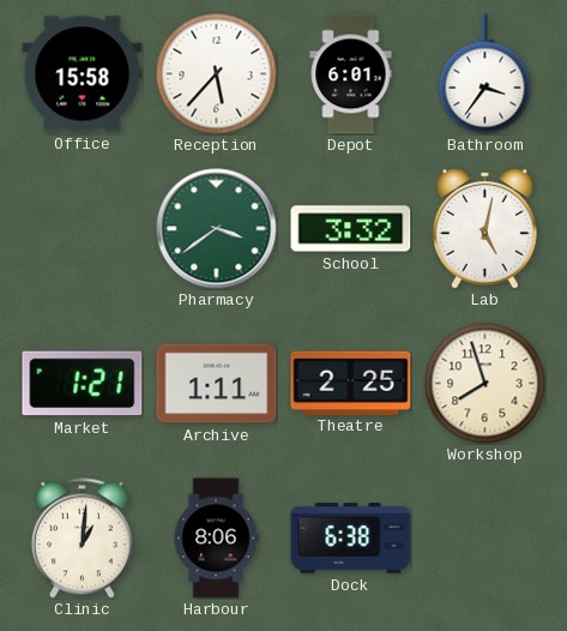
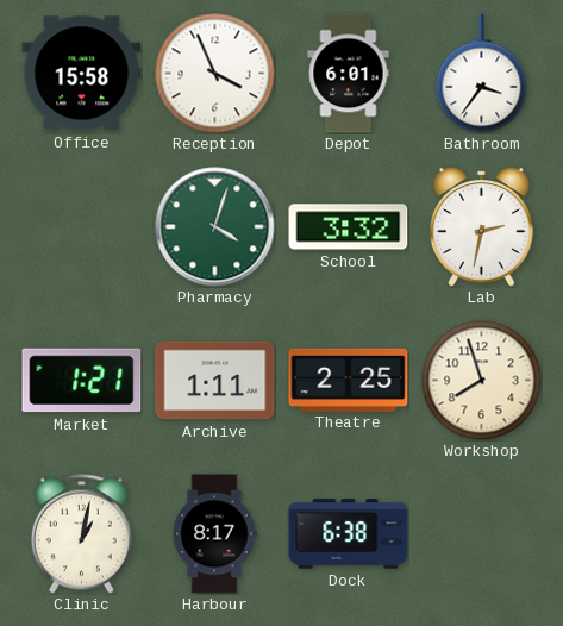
Reception: 5:37 -> 3:56 (215, 74)
Pharmacy: 3:39 -> 4:03 (215, 227)
Lab: 5:02 -> 2:32 (482, 227)
Clinic: 1:01 -> 1:02 (81, 534)
Harbour: 8:06 -> 8:17 (214, 534)
